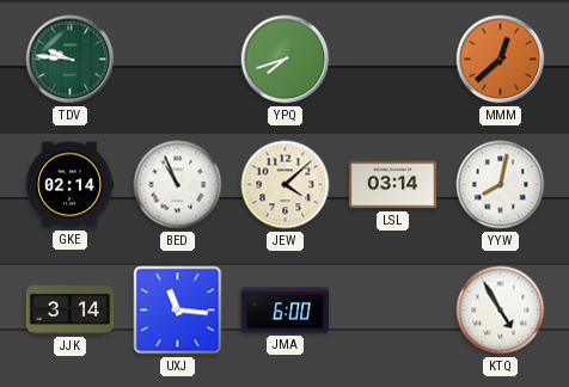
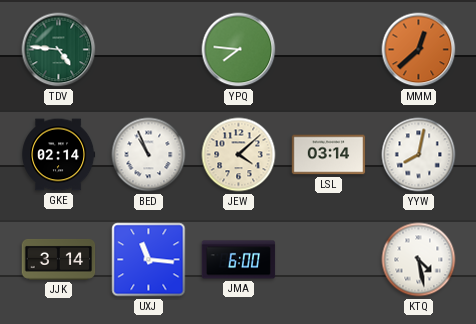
TDV: 9:46 -> 4:46 (59, 50)
YPQ: 7:42 -> 7:46 (239, 50)
KTQ: 4:55 -> 4:28 (419, 260)
